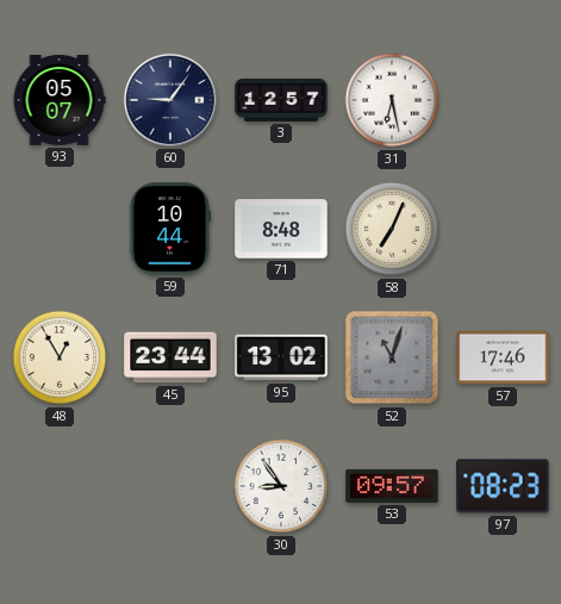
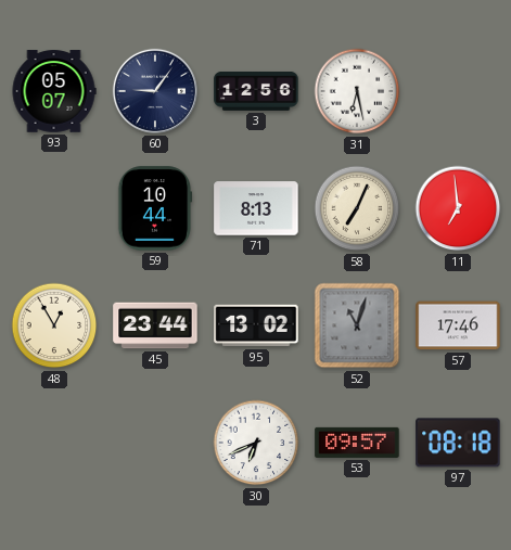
3: 12:57 -> 12:56 (256, 91)
71: 8:48 -> 8:13 (256, 208)
11: none -> 6:59 (458, 208)
30: 8:54 -> 6:41 (256, 443)
97: 08:23 -> 08:18 (458, 443)
